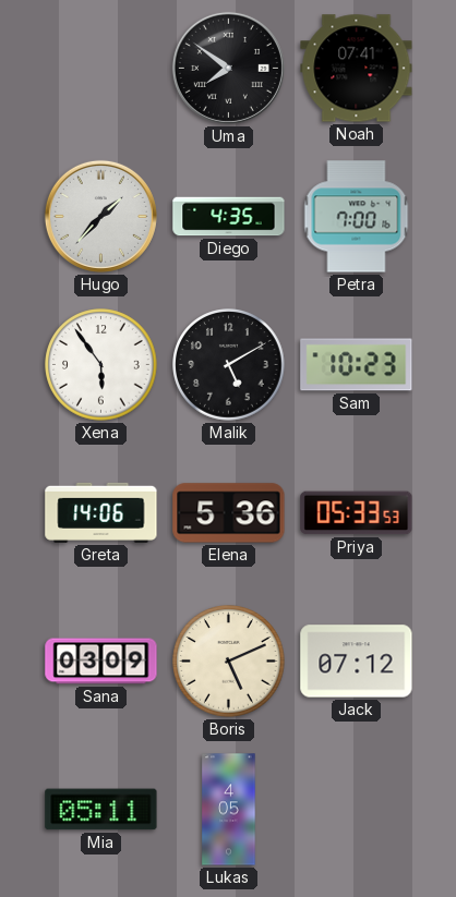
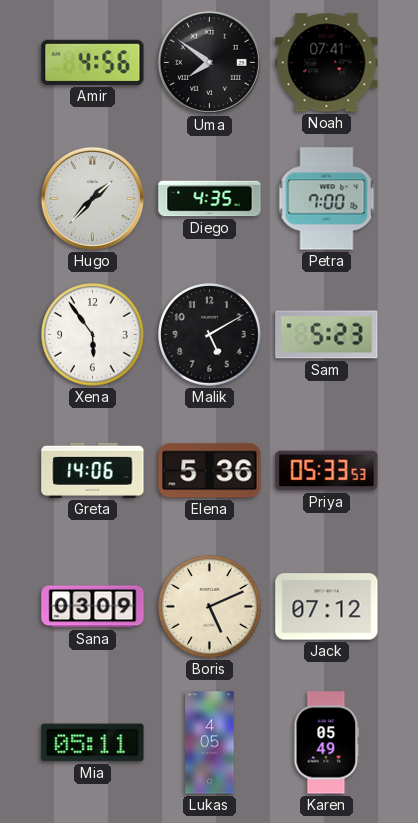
Amir: none -> 4:56 (93, 62)
Sam: 10:23 -> 5:23 (327, 335)
Karen: none -> 05:49 (327, 743)
